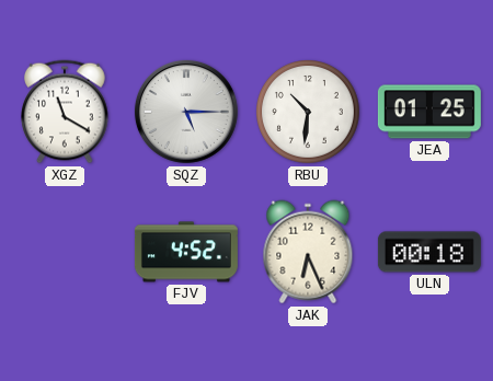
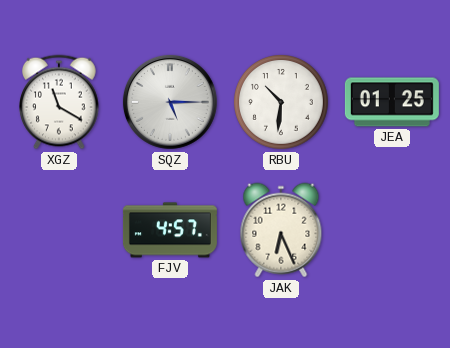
FJV: 4:52 -> 4:57 (170, 230)
ULN: 00:18 -> none (429, 252)
